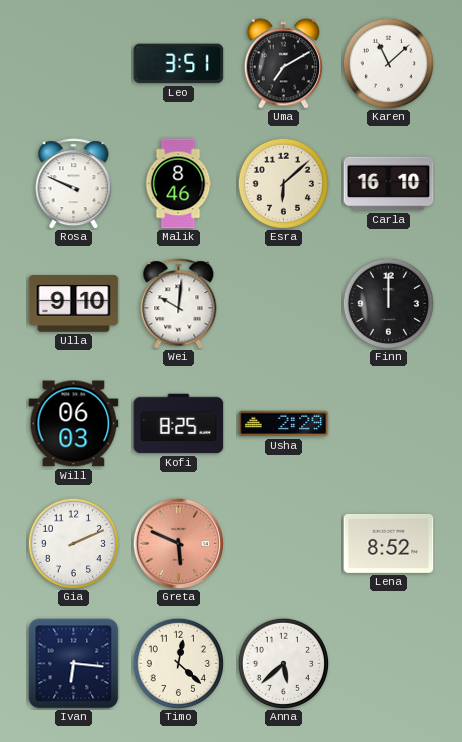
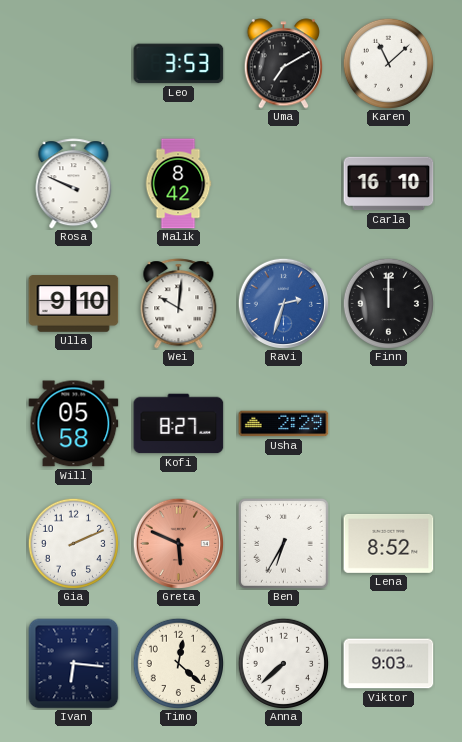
Leo: 3:51 -> 3:53 (179, 64)
Malik: 8:46 -> 8:42 (178, 184)
Esra: 6:08 -> none (283, 183)
Ravi: none -> 2:33 (283, 303)
Will: 06:03 -> 05:58 (74, 424)
Kofi: 8:25 -> 8:27 (179, 424)
Ben: none -> 6:35 (284, 544)
Anna: 5:38 -> 7:38 (283, 663)
Viktor: none -> 9:03 (389, 664)
